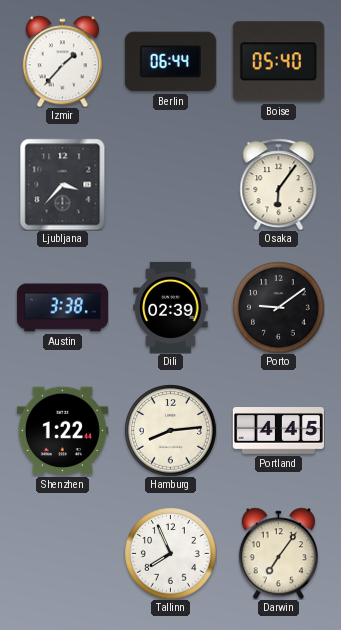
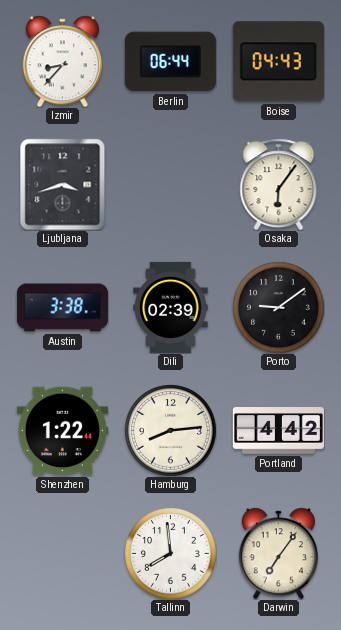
Izmir: 1:37 -> 8:37 (62, 61)
Boise: 05:40 -> 04:43 (278, 62)
Ljubljana: 3:37 -> 3:42 (63, 184)
Portland: 4:45 -> 4:42 (278, 431)
Tallinn: 7:56 -> 7:59 (170, 553)
